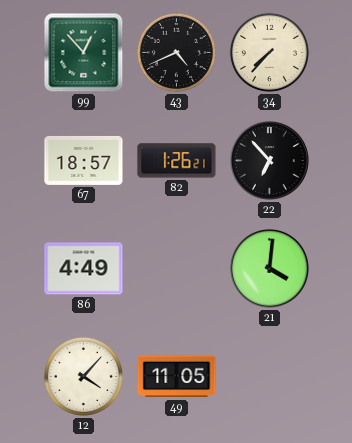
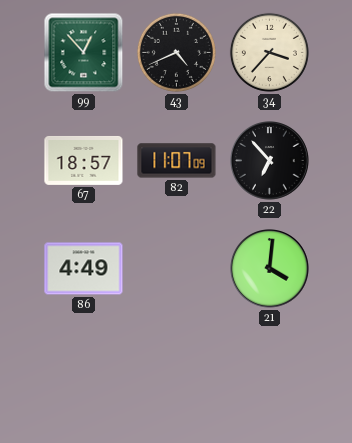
34: 7:37 -> 3:37 (269, 52)
82: 1:26 -> 11:07 (177, 161)
12: 4:07 -> none (83, 376)
49: 11:05 -> none (177, 377)
